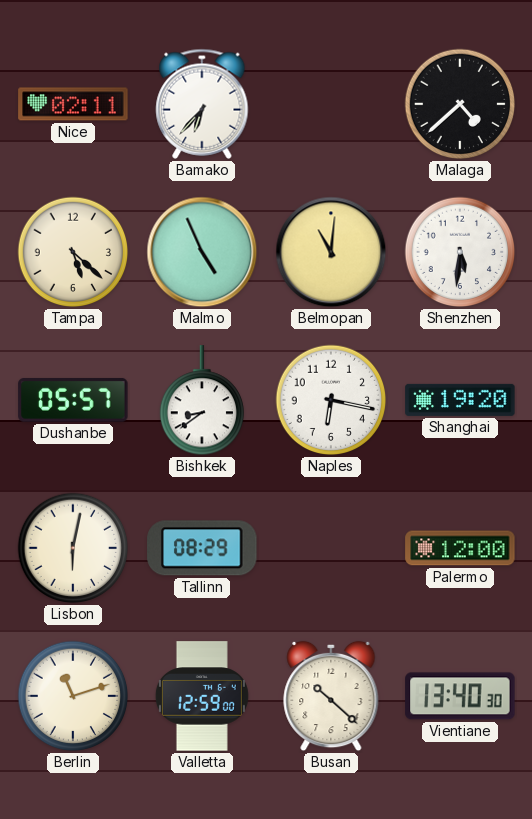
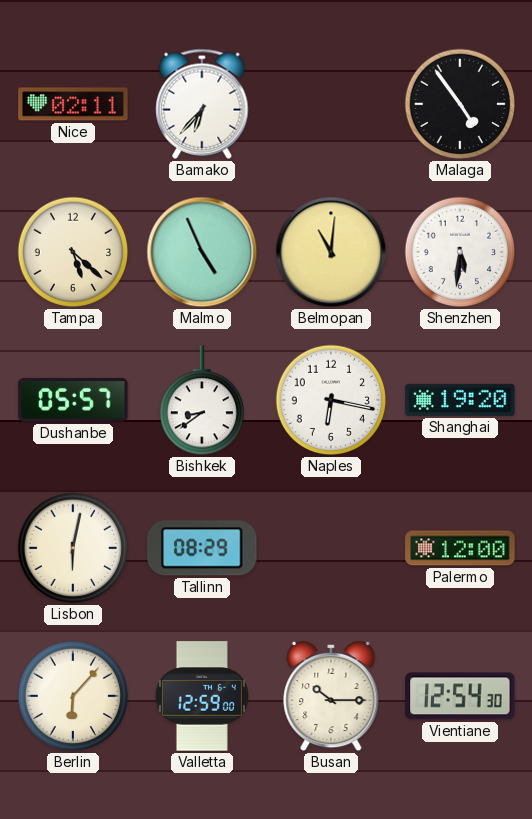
Malaga: 4:38 -> 4:54 (460, 104)
Berlin: 11:12 -> 6:07 (73, 696)
Busan: 10:22 -> 10:15 (331, 696)
Vientiane: 13:40 -> 12:54 (460, 696)
